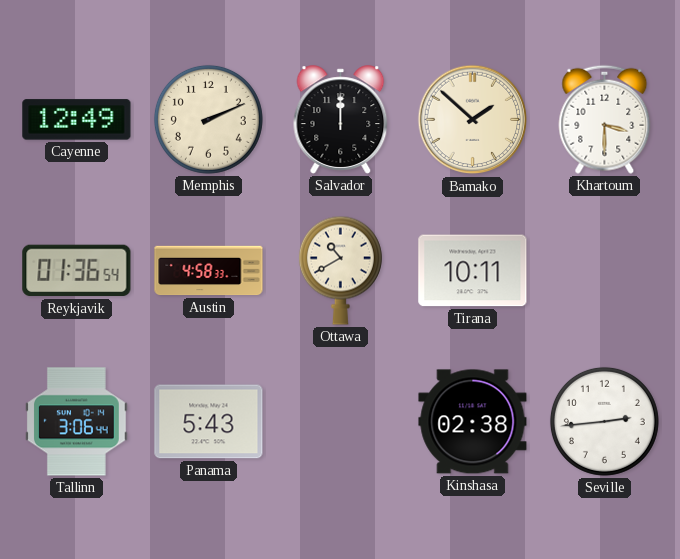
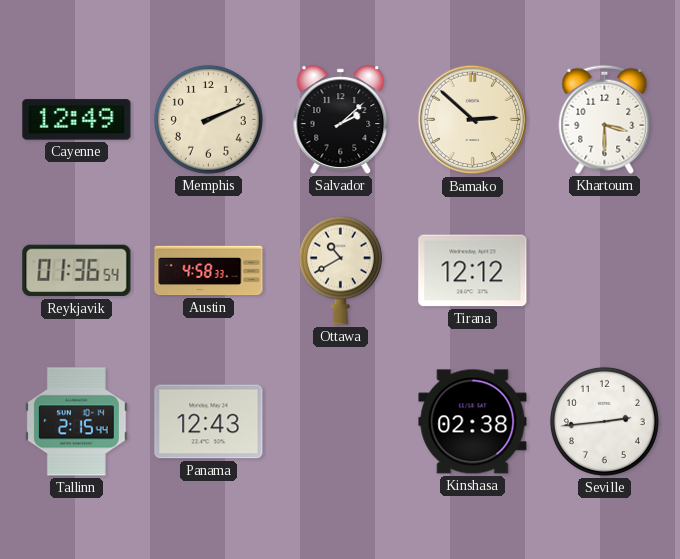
Salvador: 12:00 -> 2:08 (341, 120)
Bamako: 1:52 -> 2:52 (473, 120)
Tirana: 10:11 -> 12:12 (473, 271)
Tallinn: 3:06 -> 2:15 (76, 422)
Panama: 5:43 -> 12:43 (209, 422)
